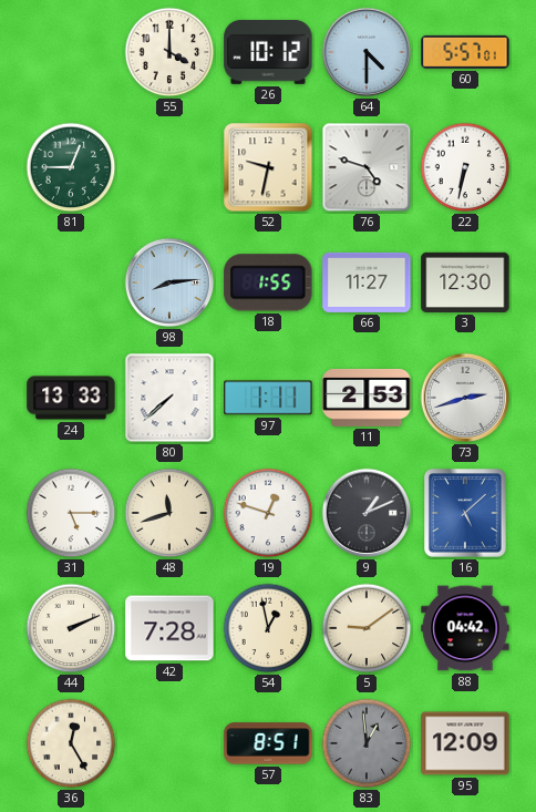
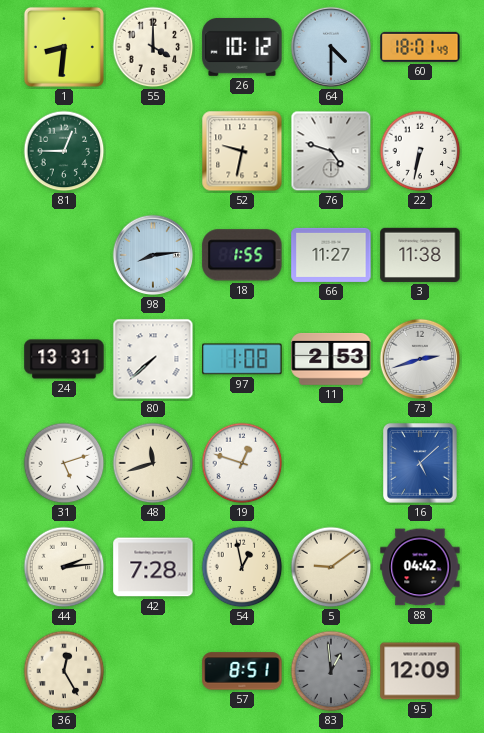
1: none -> 8:31 (64, 47)
60: 5:57 -> 18:01 (420, 47)
3: 12:30 -> 11:38 (420, 255)
24: 13:33 -> 13:31 (64, 359)
97: 1:11 -> 1:08 (242, 359)
31: 5:15 -> 5:12 (64, 463)
9: 1:11 -> none (367, 513)
44: 2:11 -> 2:14 (64, 567)
